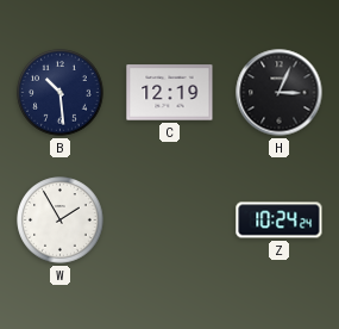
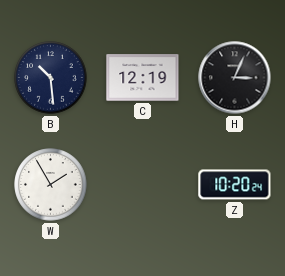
Z: 10:24 -> 10:20 (235, 185)
